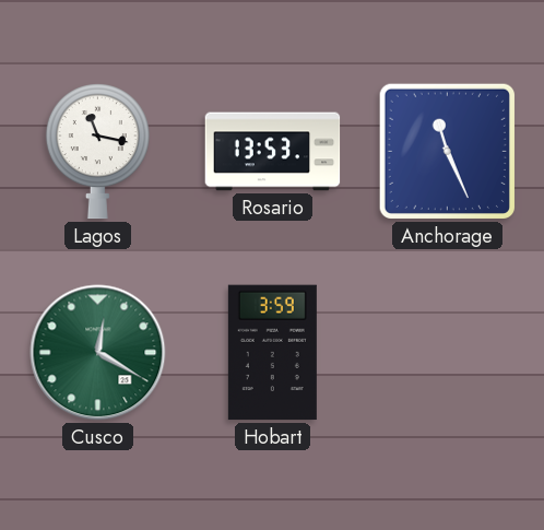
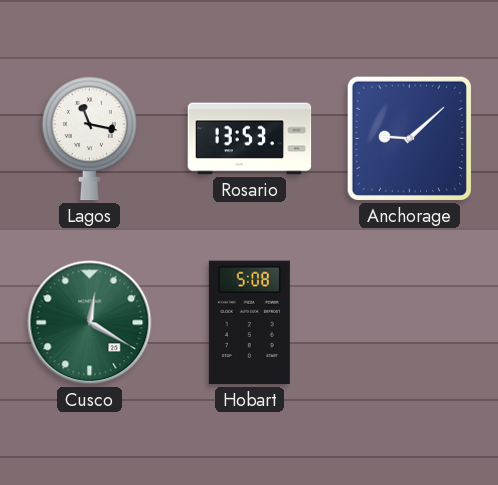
Anchorage: 11:26 -> 9:08 (409, 138)
Hobart: 3:59 -> 5:08 (249, 323)
